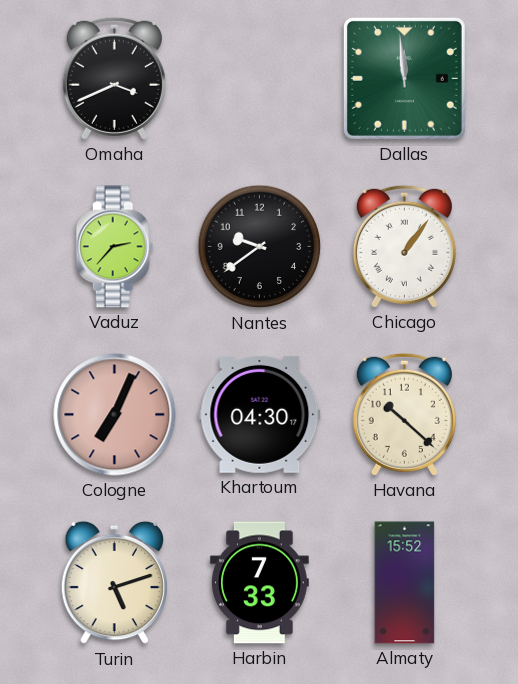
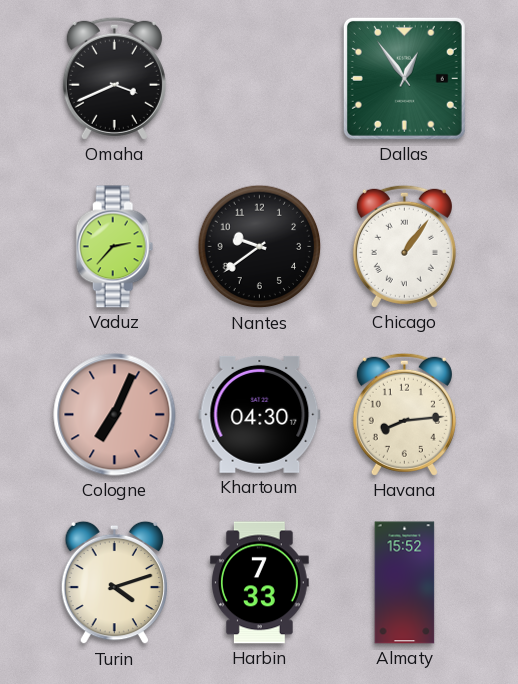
Dallas: 11:59 -> 12:54 (404, 78)
Havana: 10:22 -> 8:14 (404, 414)
Turin: 5:12 -> 4:12 (114, 583)
